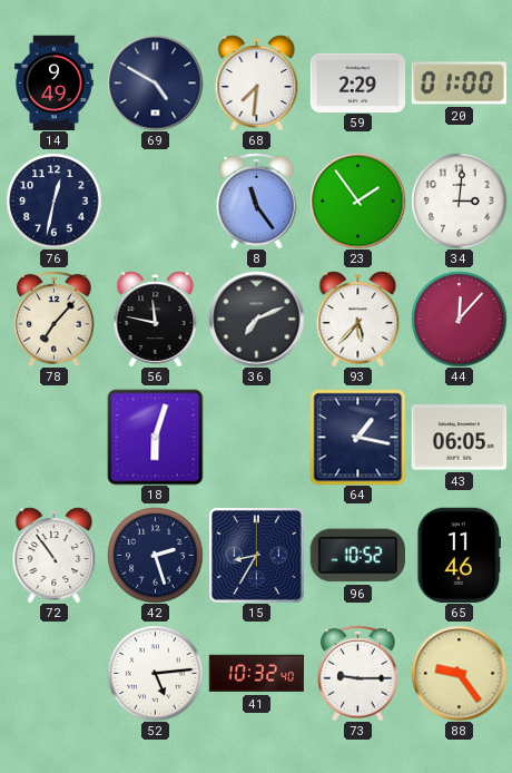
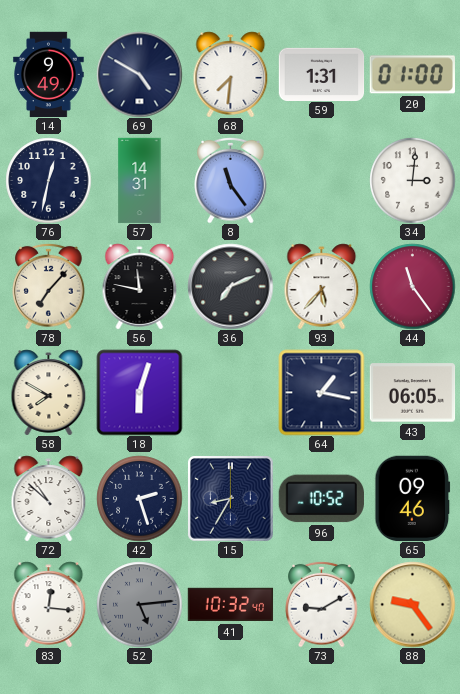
59: 2:29 -> 1:31 (321, 74)
57: none -> 14:31 (140, 180)
23: 1:54 -> none (357, 200)
44: 12:07 -> 11:24 (412, 286)
58: none -> 7:50 (49, 392)
72: 10:54 -> 10:52 (49, 498)
65: 11:46 -> 09:46 (413, 498)
83: none -> 12:16 (49, 604)
52 dial: white -> grey (139, 604)
73: 9:15 -> 9:10 (322, 604)
